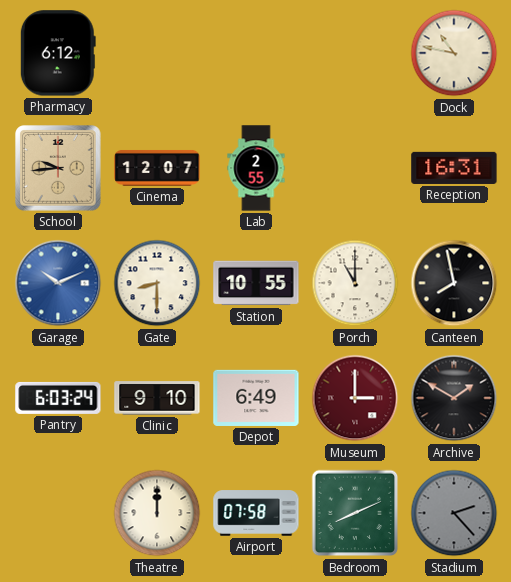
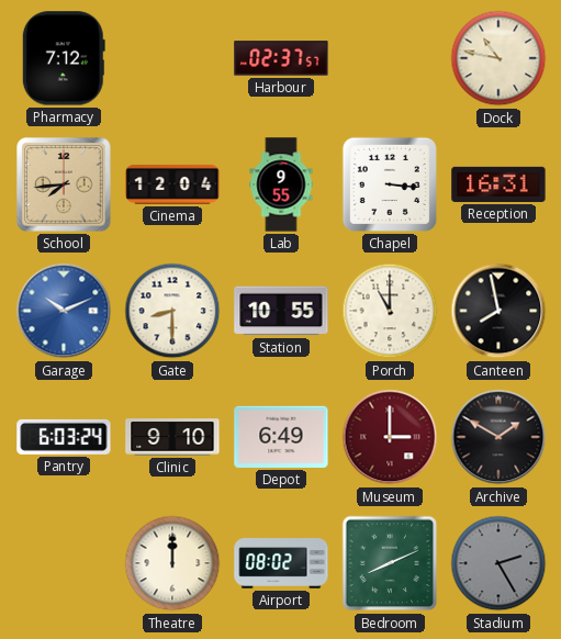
Pharmacy: 6:12 -> 7:12 (64, 58)
Harbour: none -> 02:37 (281, 58)
School: 9:44 -> 7:44 (64, 184)
Cinema: 12:07 -> 12:04 (172, 184)
Lab: 2:55 -> 9:55 (281, 184)
Chapel: none -> 3:16 (390, 184)
Airport: 07:58 -> 08:02 (281, 563)
Stadium: 2:23 -> 2:25 (498, 563)
